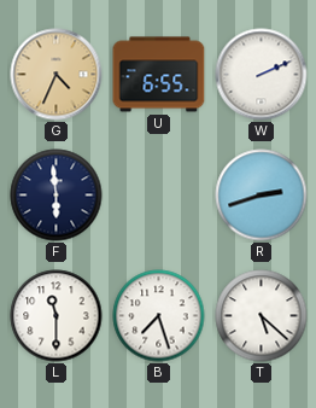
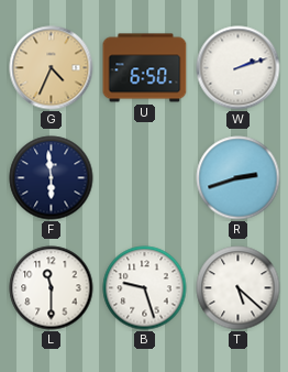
U: 6:55 -> 6:50 (145, 68)
W: 2:11 -> 2:12 (239, 68)
B: 7:27 -> 9:27 (145, 288)
